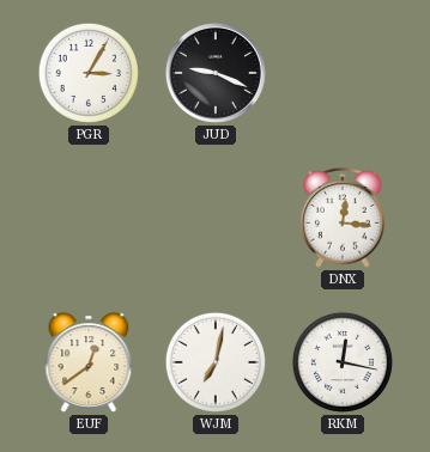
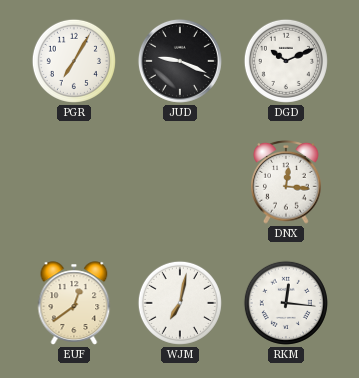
PGR: 3:05 -> 7:05 (74, 61)
DGD: none -> 10:11 (286, 61)
RKM: 12:17 -> 12:16 (286, 303)
